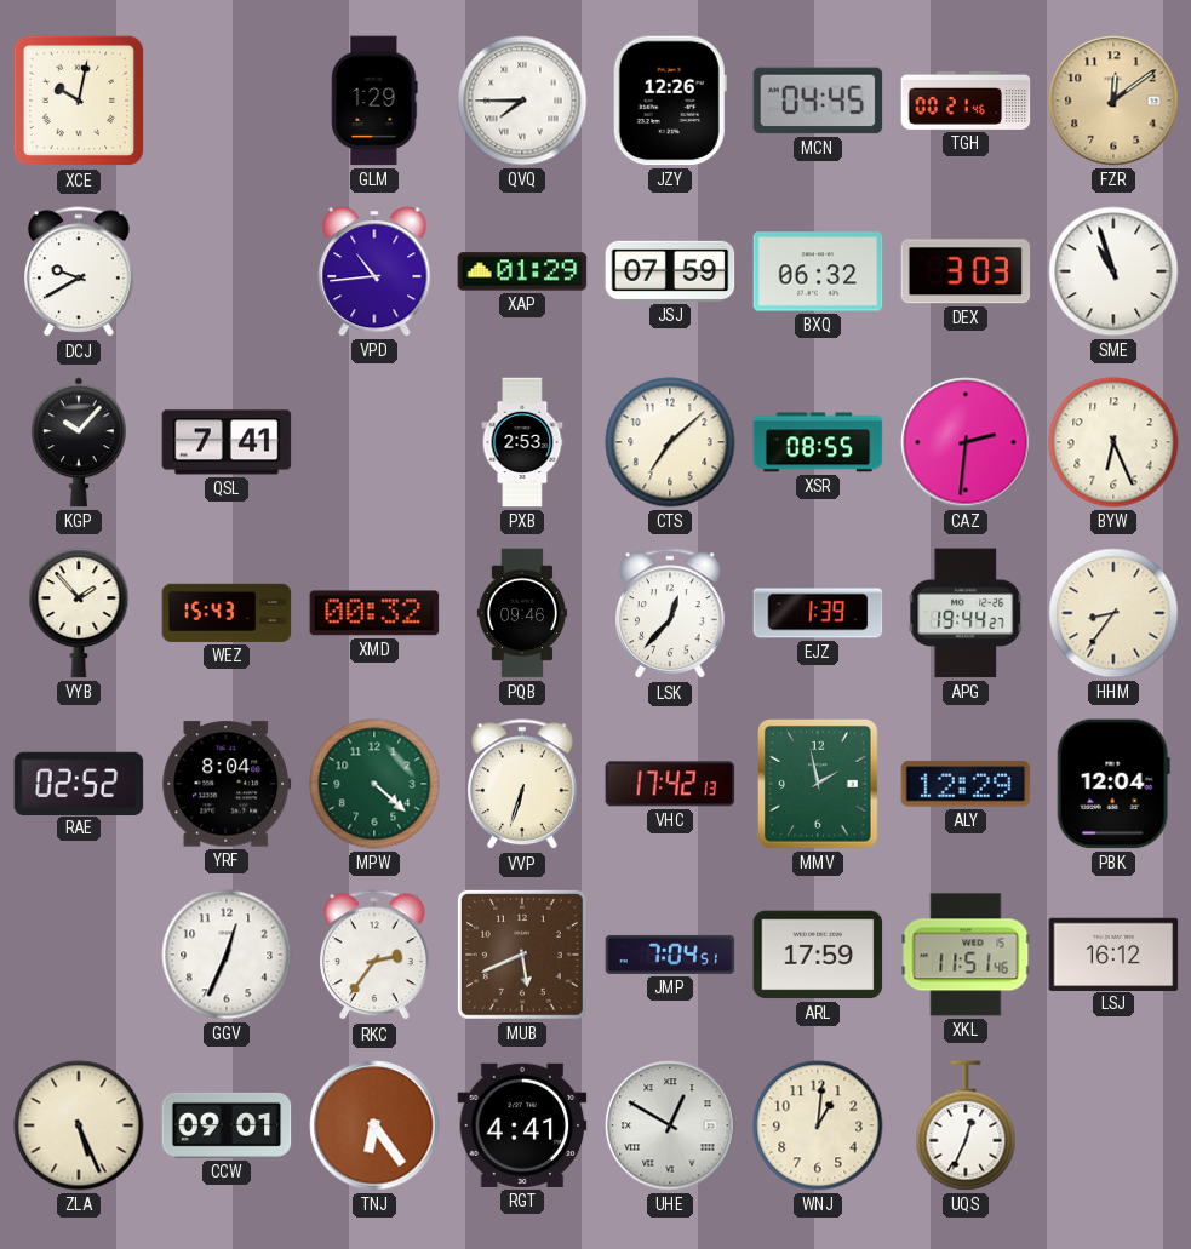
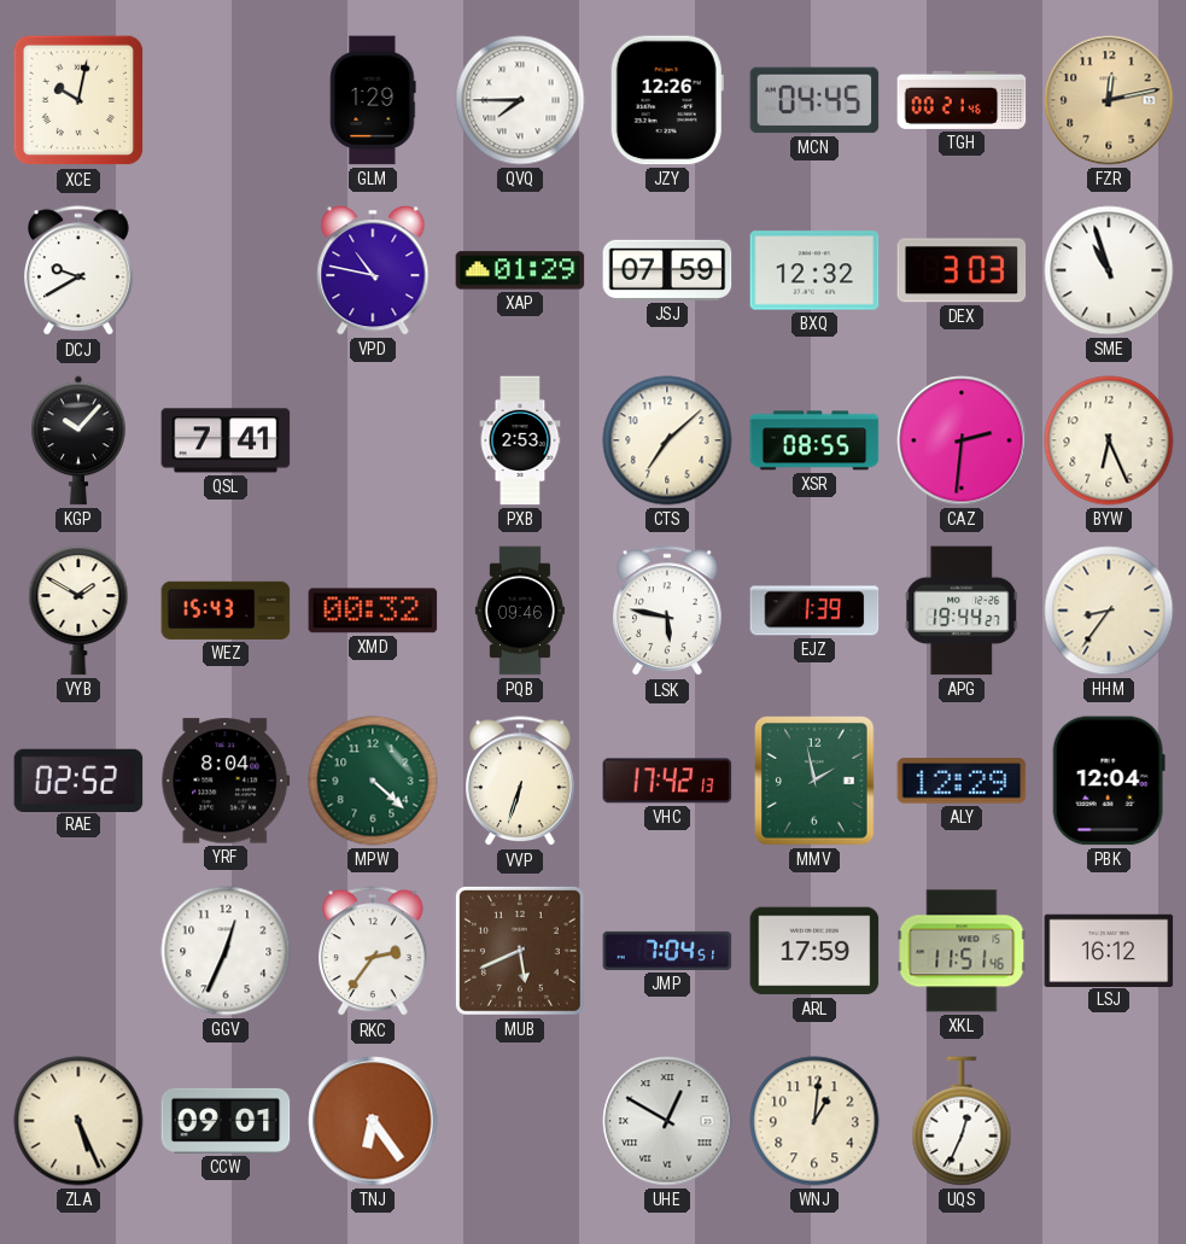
FZR: 12:09 -> 12:13 (1109, 100)
VPD: 10:44 -> 10:47 (373, 271)
BXQ: 06:32 -> 12:32 (814, 270)
VYB: 1:53 -> 1:50 (78, 611)
LSK: 12:37 -> 5:47 (668, 612)
RGT: 4:41 -> none (522, 1125)
